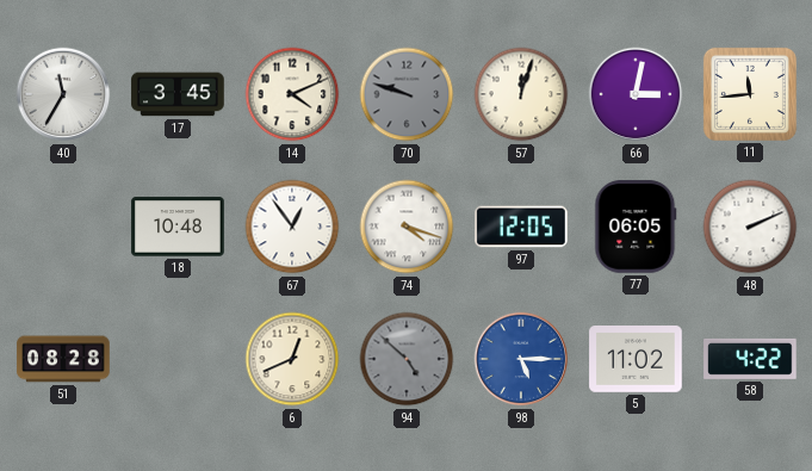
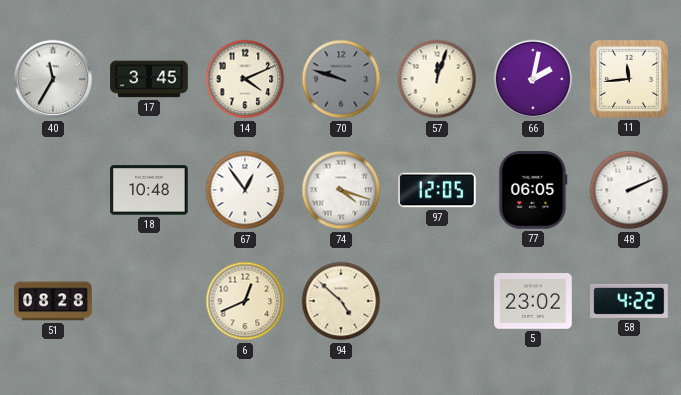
66: 3:02 -> 2:02 (533, 79)
94 dial: grey -> cream (341, 301)
98: 5:15 -> none (521, 359)
5: 11:02 -> 23:02 (533, 302)
